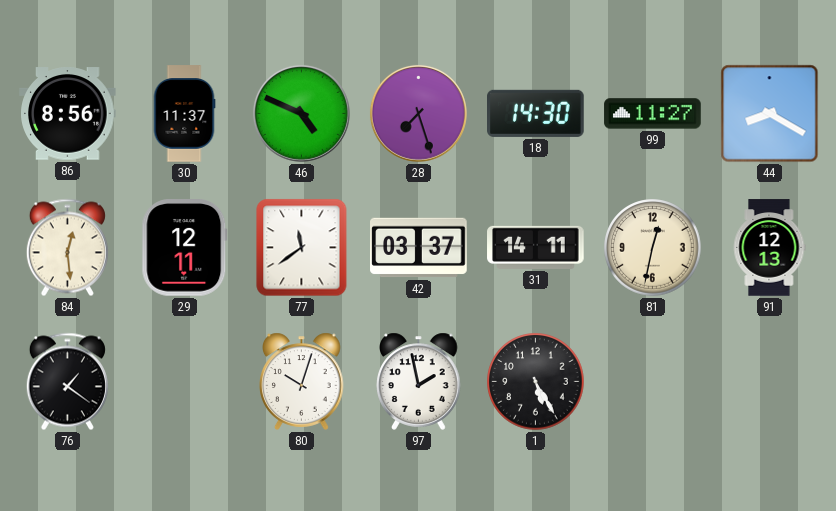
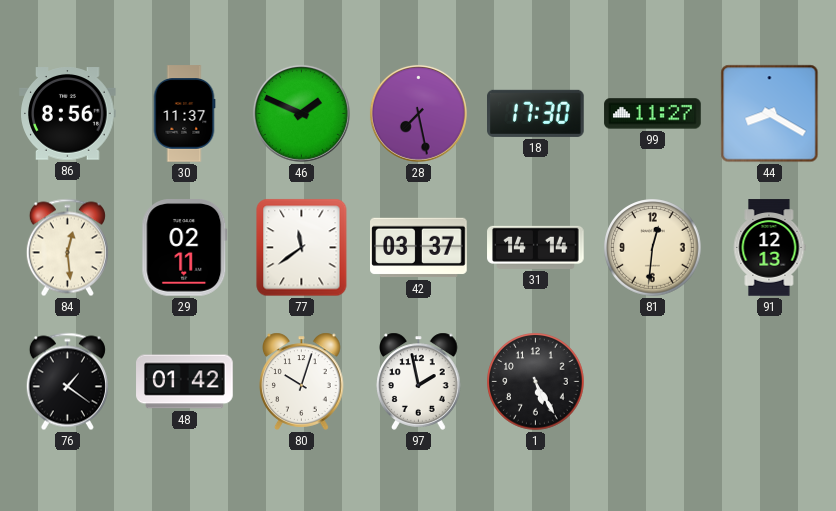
46: 4:49 -> 1:49 (301, 113)
28: 7:27 -> 7:28 (418, 113)
18: 14:30 -> 17:30 (536, 113)
29: 12:11 -> 02:11 (185, 248)
31: 14:11 -> 14:14 (536, 247)
81: 12:32 -> 12:31 (653, 248)
48: none -> 01:42 (185, 382)
